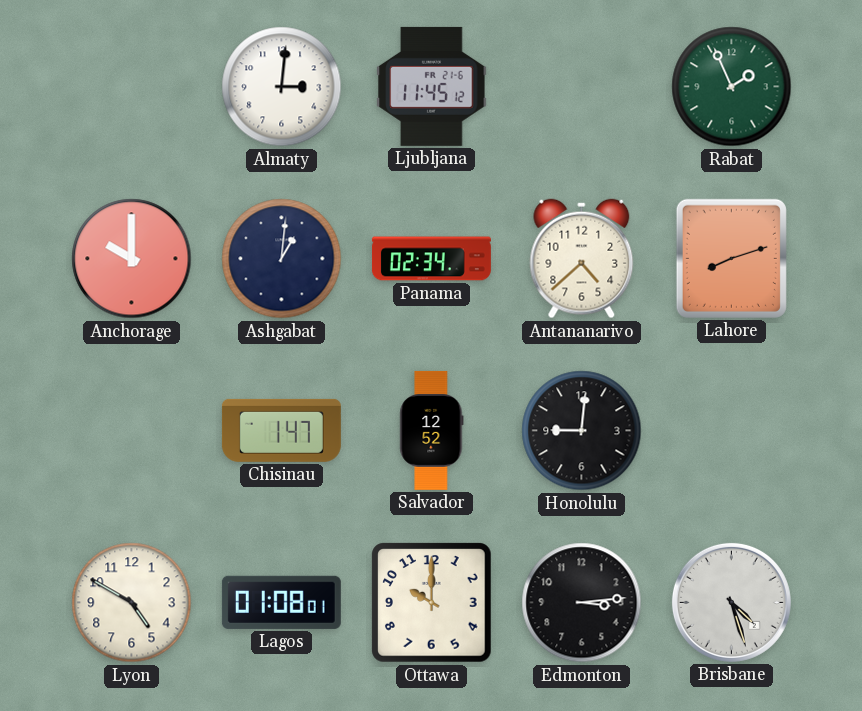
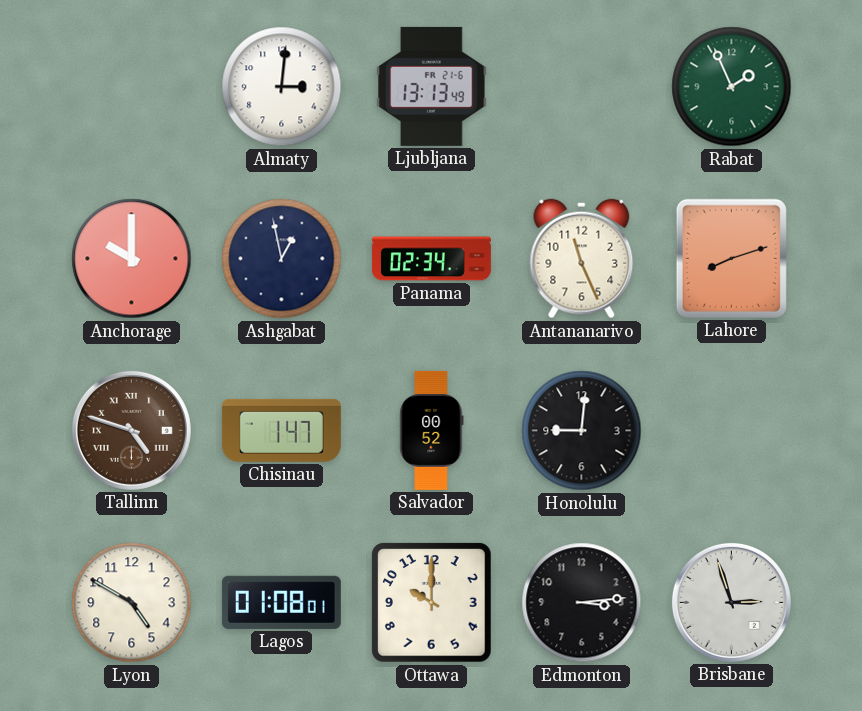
Ljubljana: 11:45 -> 13:13 (432, 86)
Ashgabat: 1:01 -> 12:58 (282, 259)
Antananarivo: 4:38 -> 11:26 (582, 259)
Tallinn: none -> 4:48 (131, 430)
Salvador: 12:52 -> 00:52 (432, 430)
Brisbane: 4:27 -> 2:57 (731, 602)
